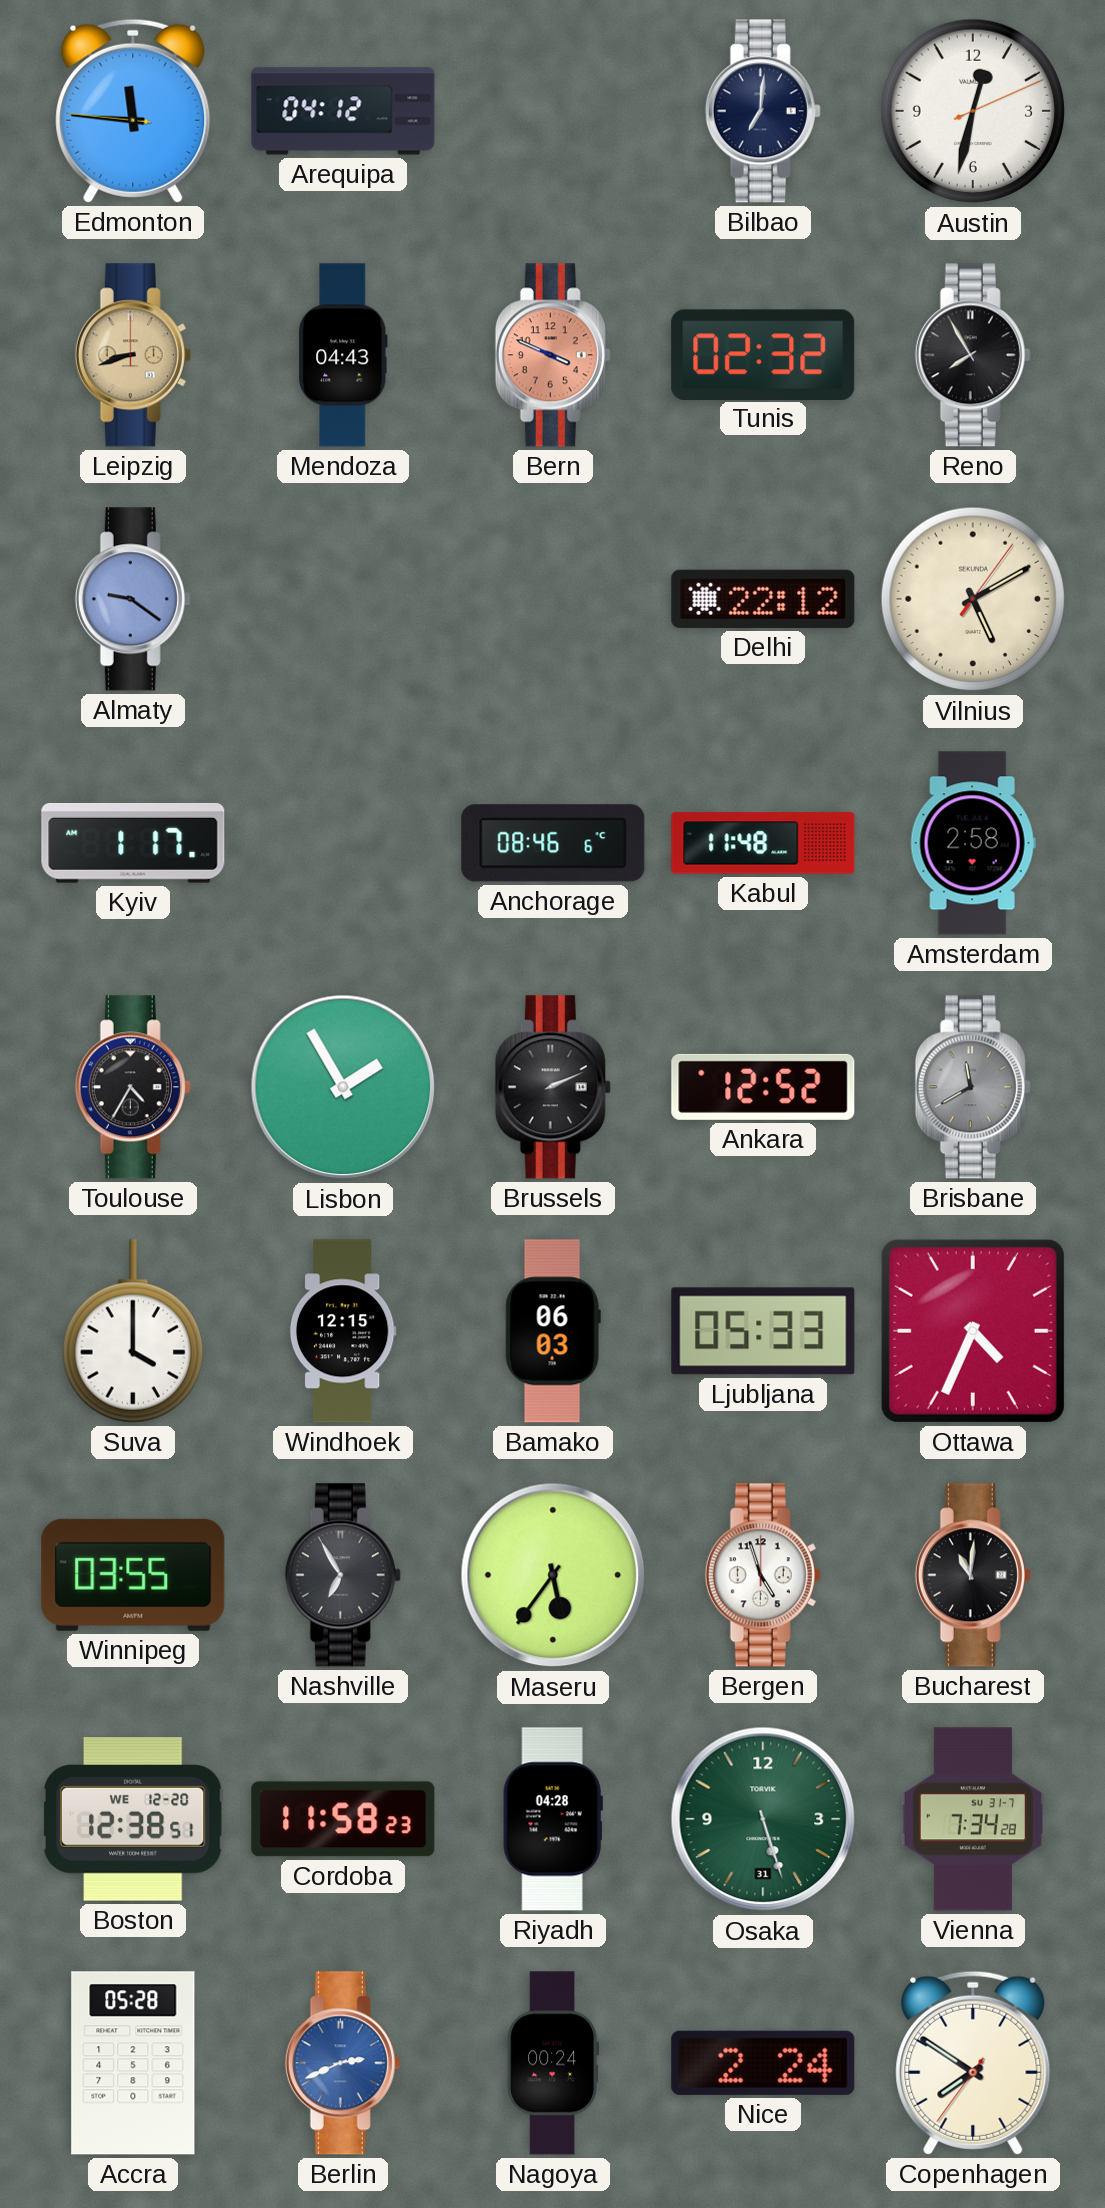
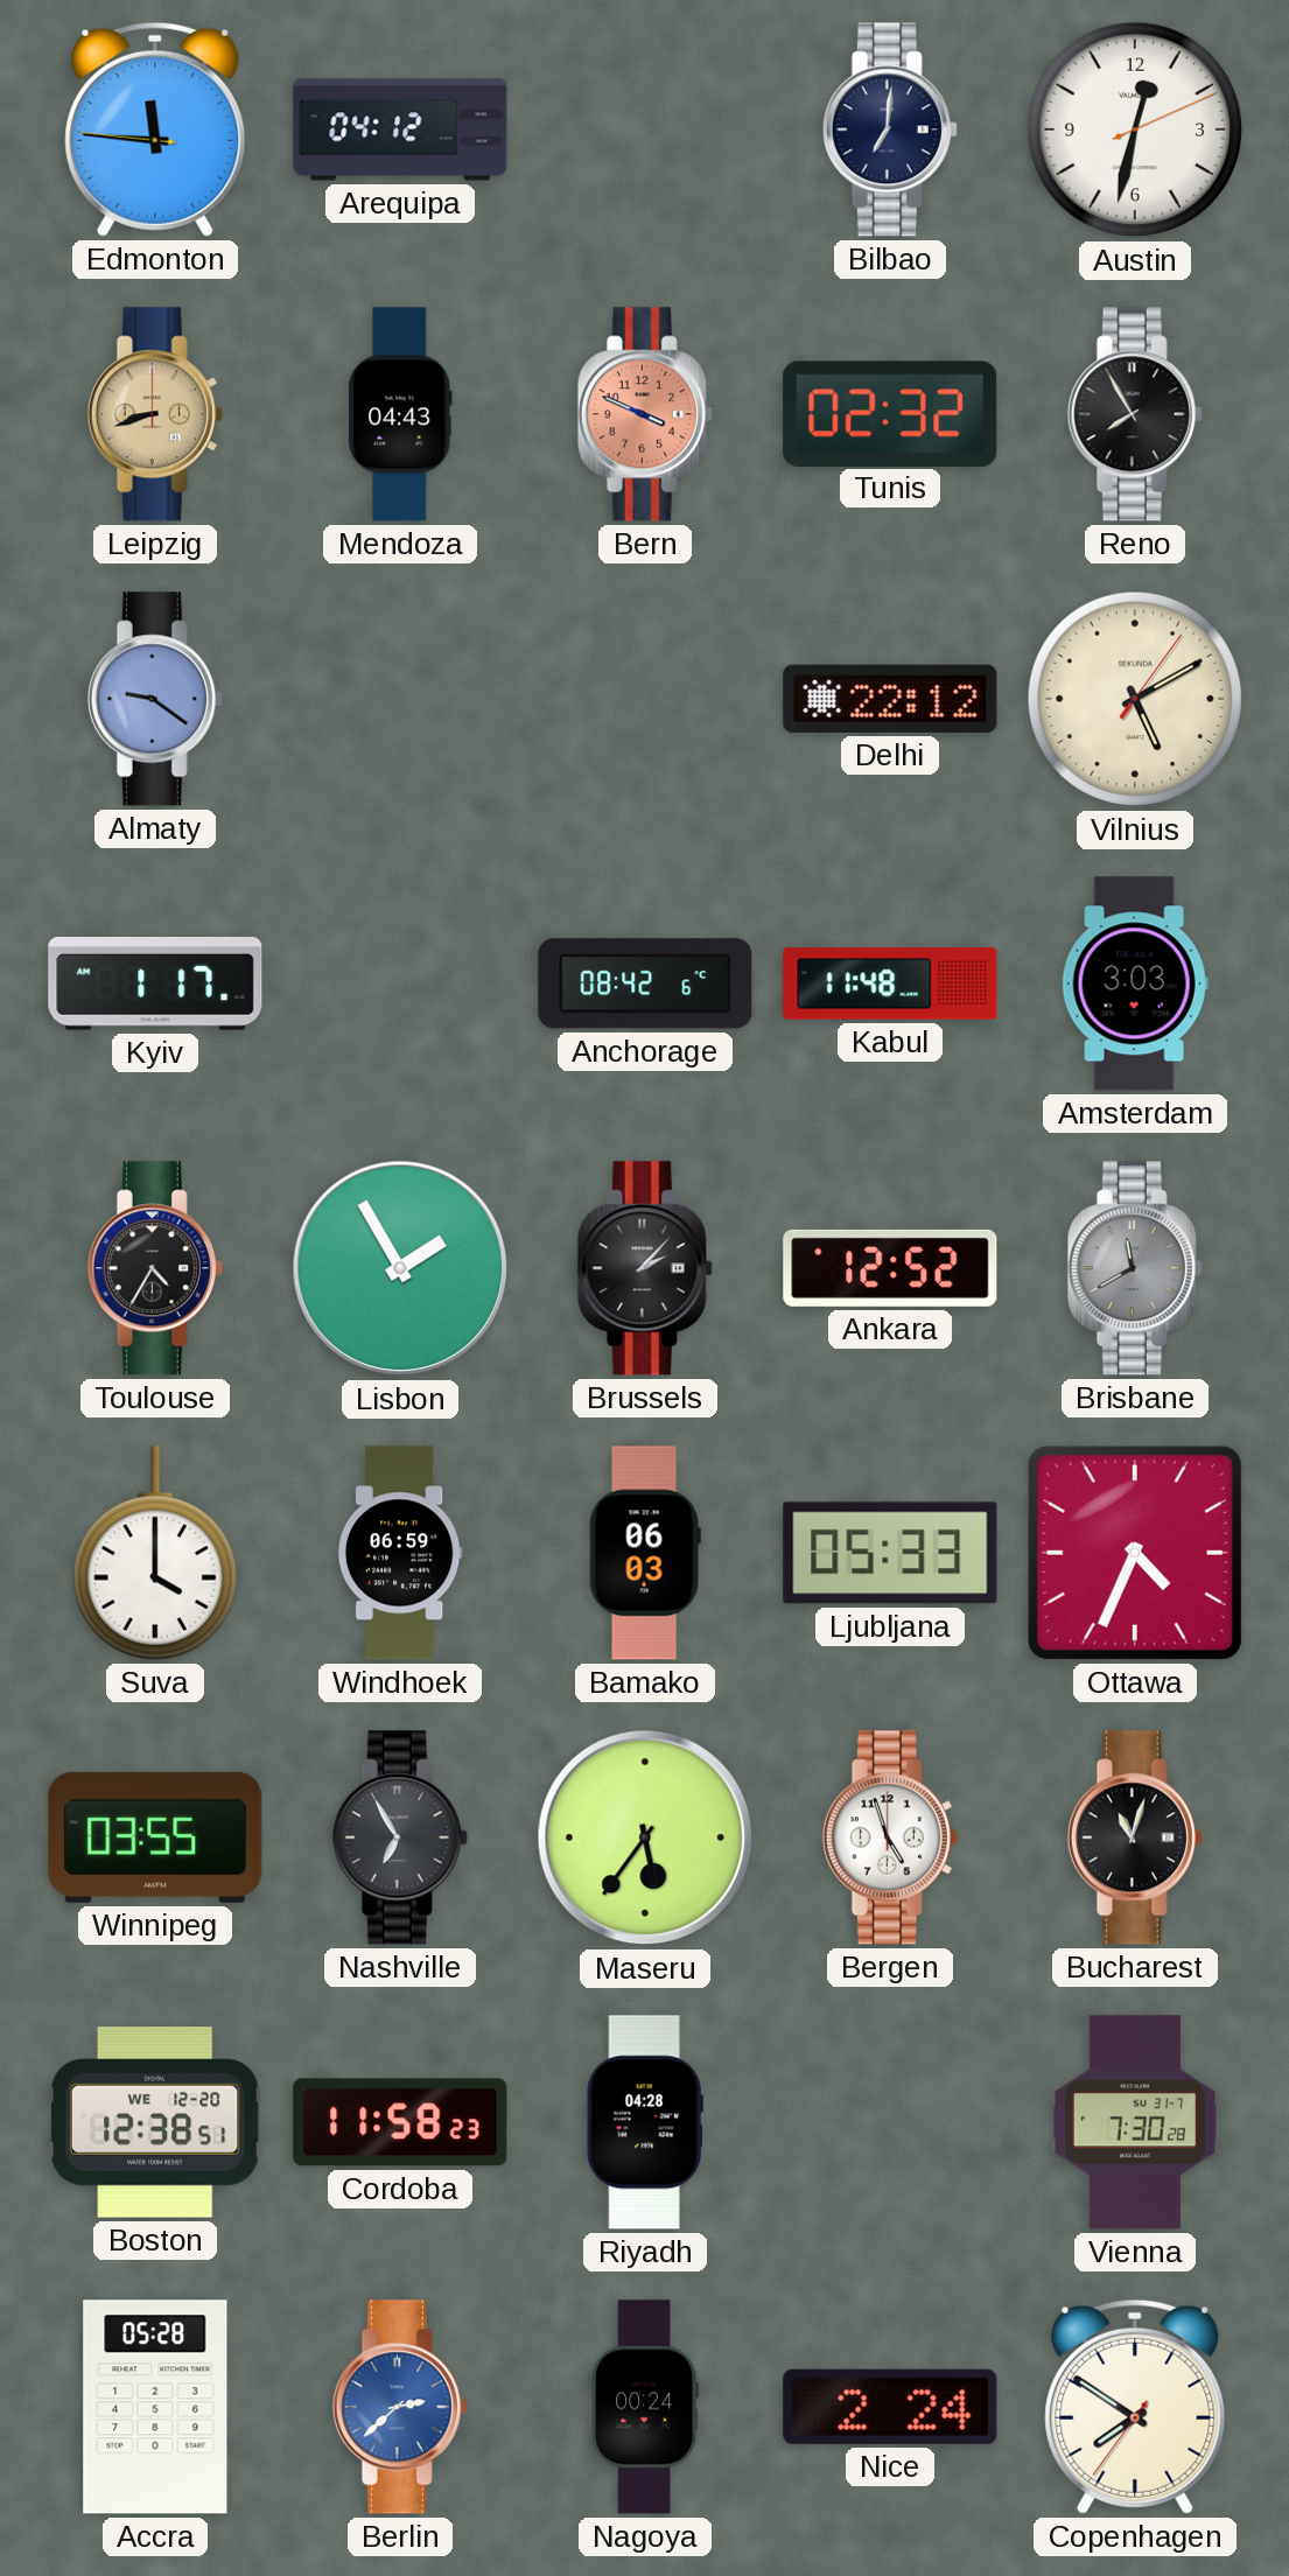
Anchorage: 08:46 -> 08:42 (645, 984)
Amsterdam: 2:58 -> 3:03 (1135, 984)
Brussels: 2:11 -> 2:07 (645, 1268)
Windhoek: 12:15 -> 06:59 (400, 1553)
Bucharest: 11:01 -> 11:03 (1135, 1838)
Osaka: 5:27 -> none (763, 1819)
Vienna: 7:34 -> 7:30 (1135, 2122)
Berlin: 2:41 -> 2:38 (400, 2407)
